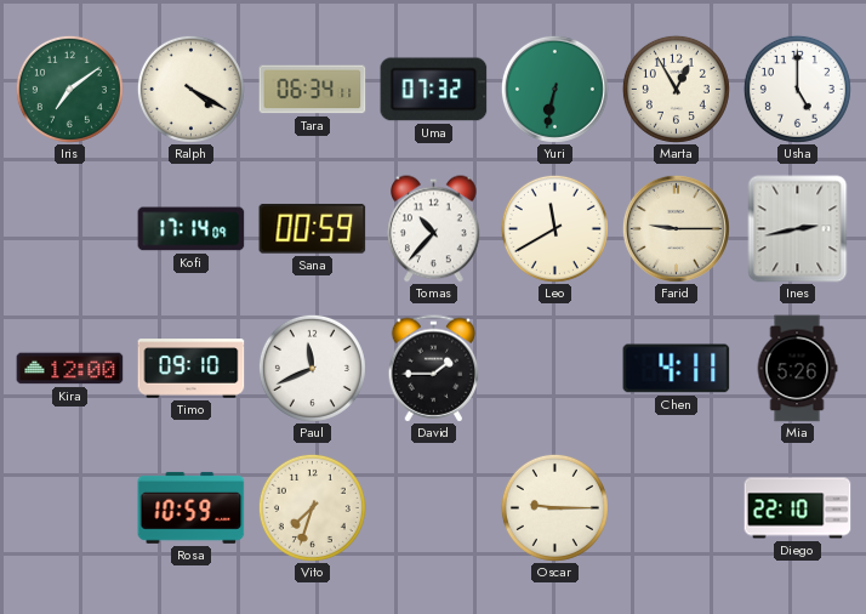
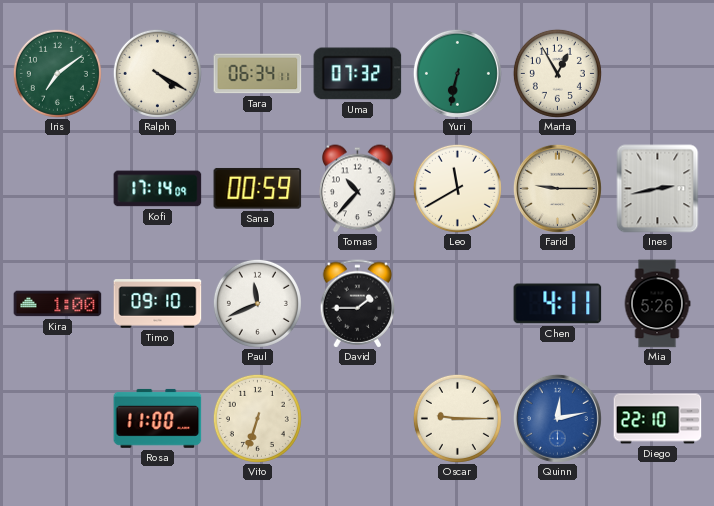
Usha: 5:00 -> none (797, 89)
Kira: 12:00 -> 1:00 (58, 304)
Rosa: 10:59 -> 11:00 (158, 418)
Vito: 7:33 -> 6:33 (257, 418)
Quinn: none -> 12:13 (557, 418)
